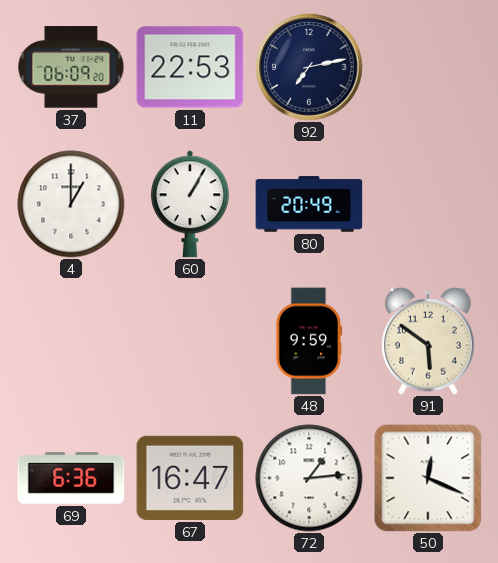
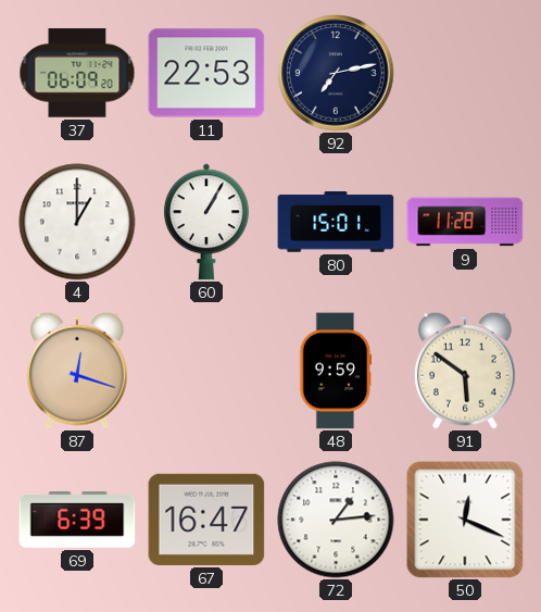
80: 20:49 -> 15:01 (336, 222)
9: none -> 11:28 (465, 222)
87: none -> 12:18 (77, 371)
69: 6:36 -> 6:39 (77, 521)
